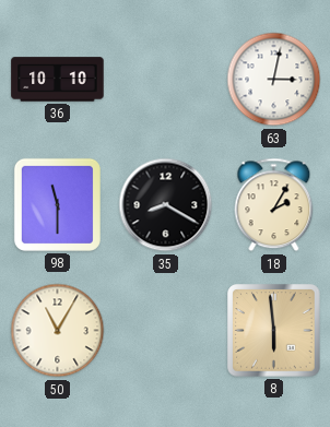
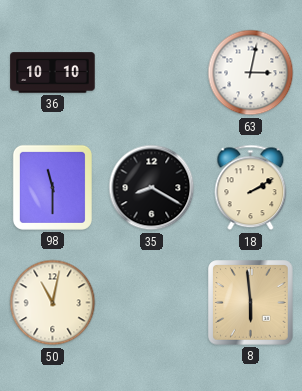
18: 2:05 -> 2:10 (251, 188)
50: 11:05 -> 11:02 (53, 303)
